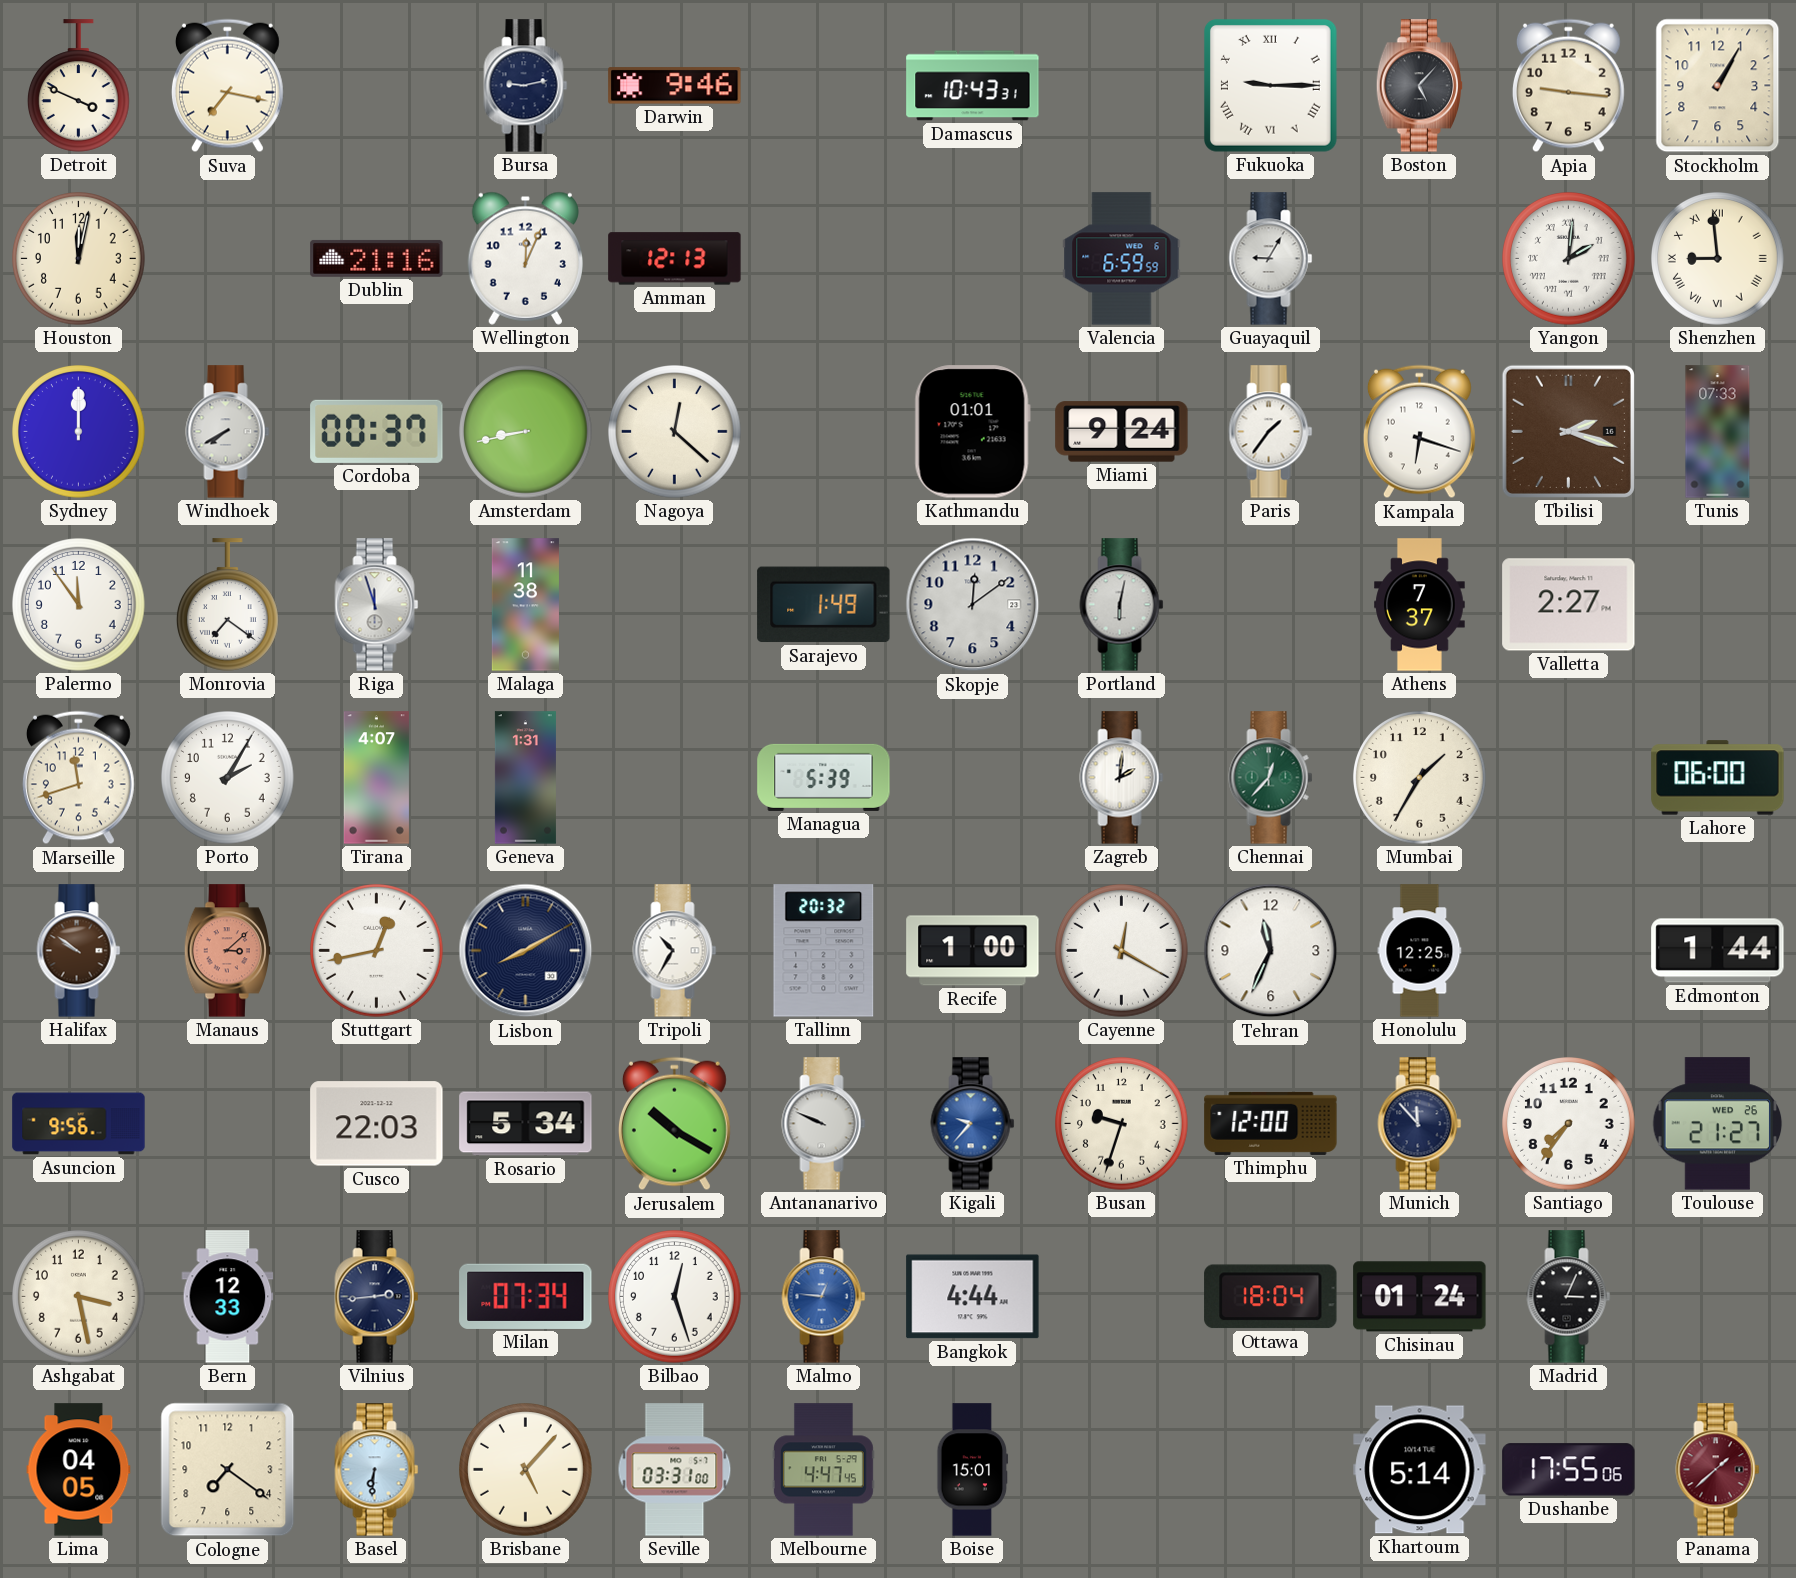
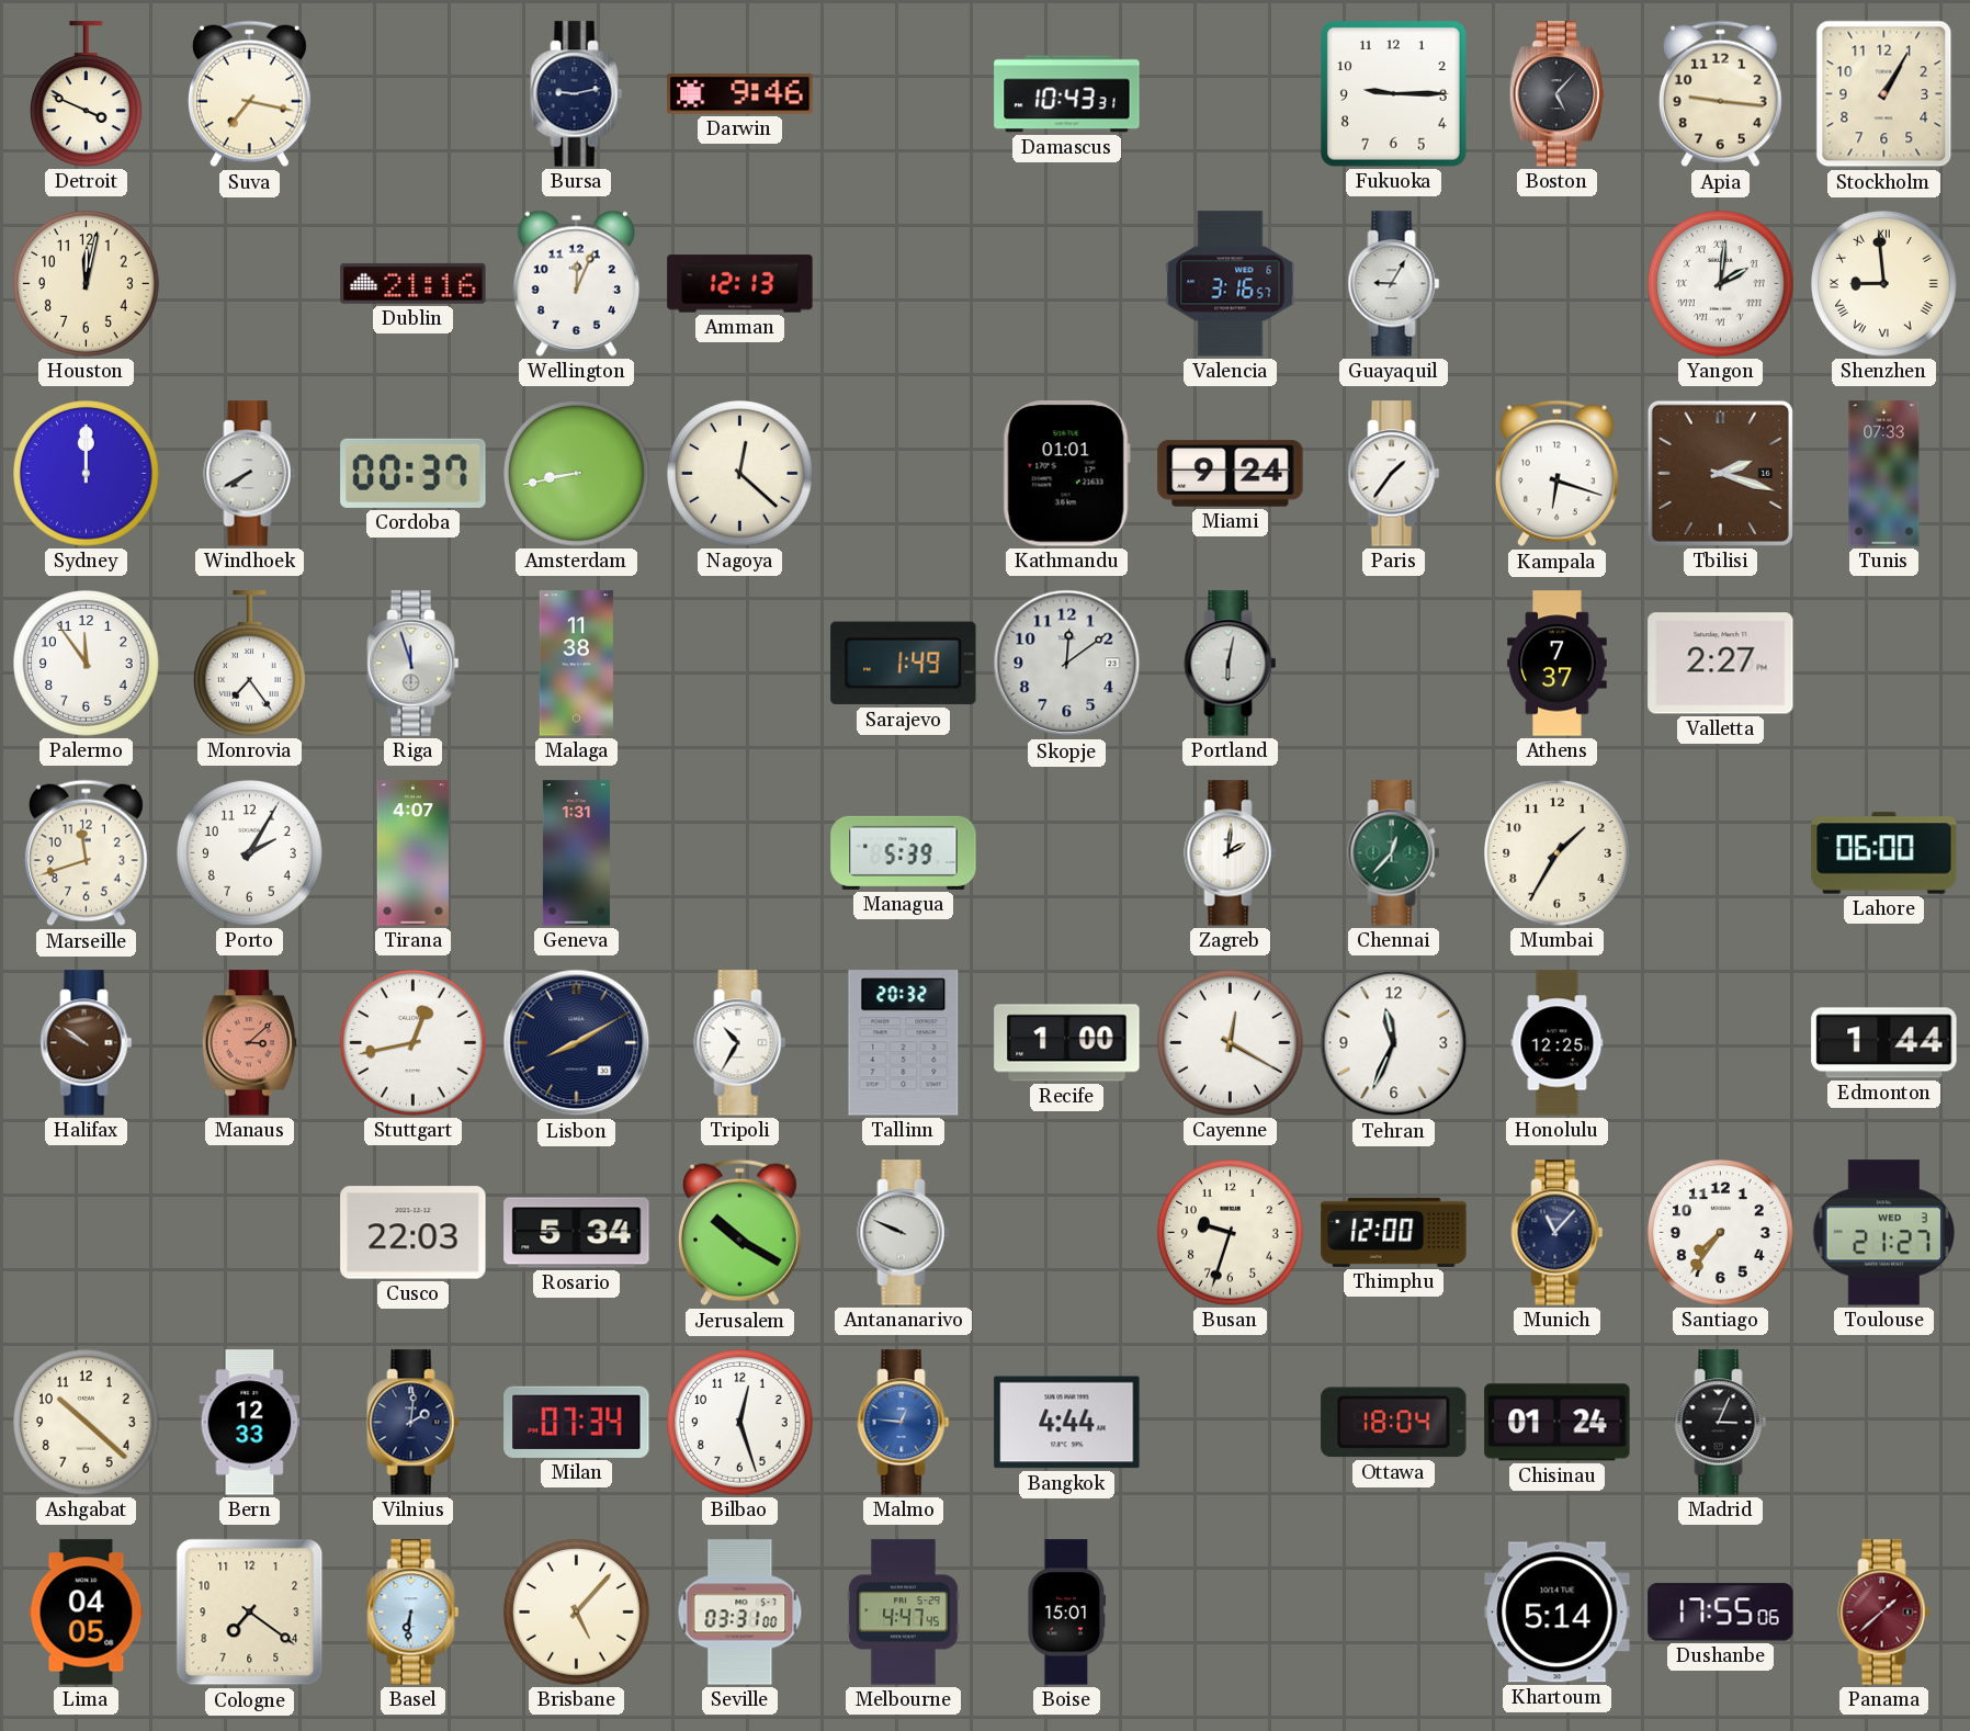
Fukuoka numerals: Roman -> Arabic (1393, 93)
Valencia: 6:59 -> 3:16 (1231, 284)
Monrovia: 7:21 -> 7:24 (249, 664)
Asuncion: 9:56 -> none (79, 1124)
Kigali: 9:37 -> none (973, 1124)
Munich: 11:53 -> 11:07 (1558, 1233)
Toulouse date: WED 26 -> WED 3 (1884, 1233)
Ashgabat: 3:28 -> 10:22 (87, 1423)
Vilnius: 2:44 -> 2:01 (414, 1423)
